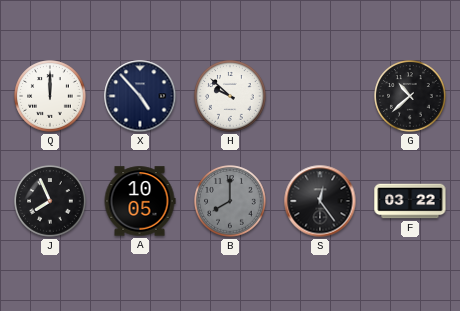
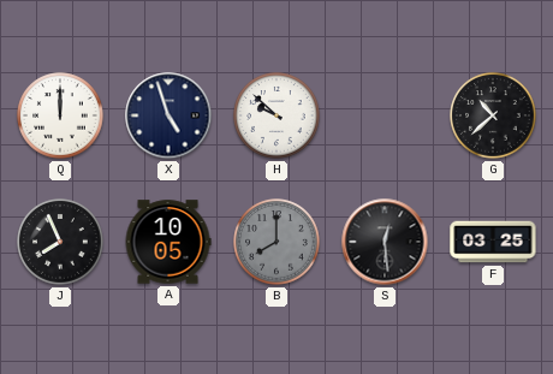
X: 4:53 -> 4:57 (168, 115)
S: 12:24 -> 12:29 (385, 242)
F: 03:22 -> 03:25 (493, 242)
